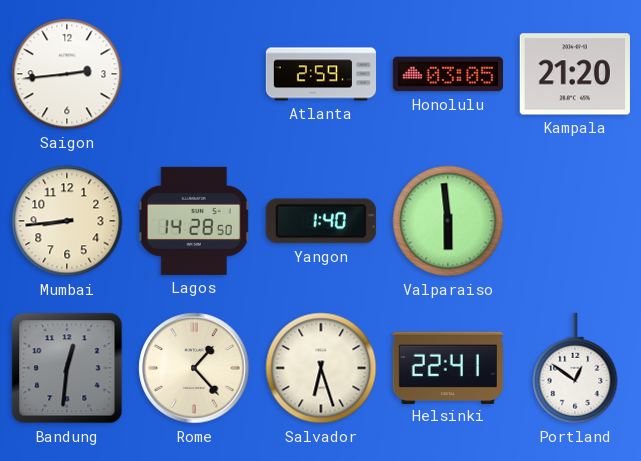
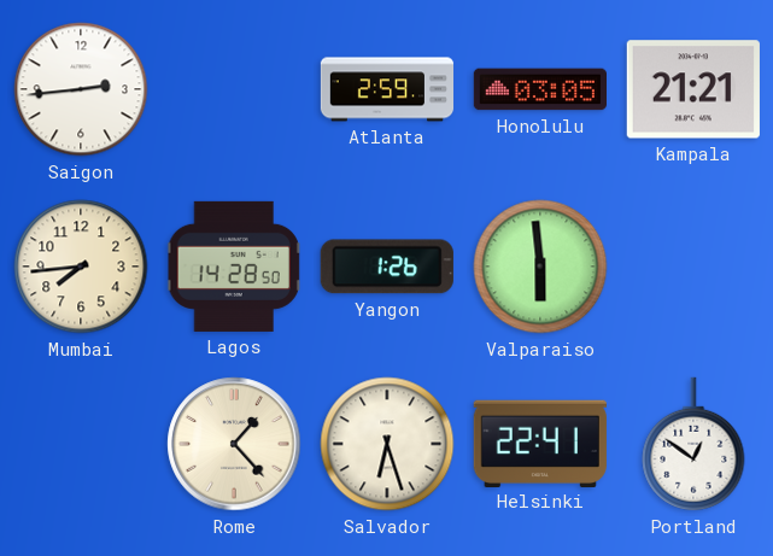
Kampala: 21:20 -> 21:21 (693, 89)
Mumbai: 8:44 -> 7:44 (81, 267)
Yangon: 1:40 -> 1:26 (387, 267)
Bandung: 12:31 -> none (67, 368)
